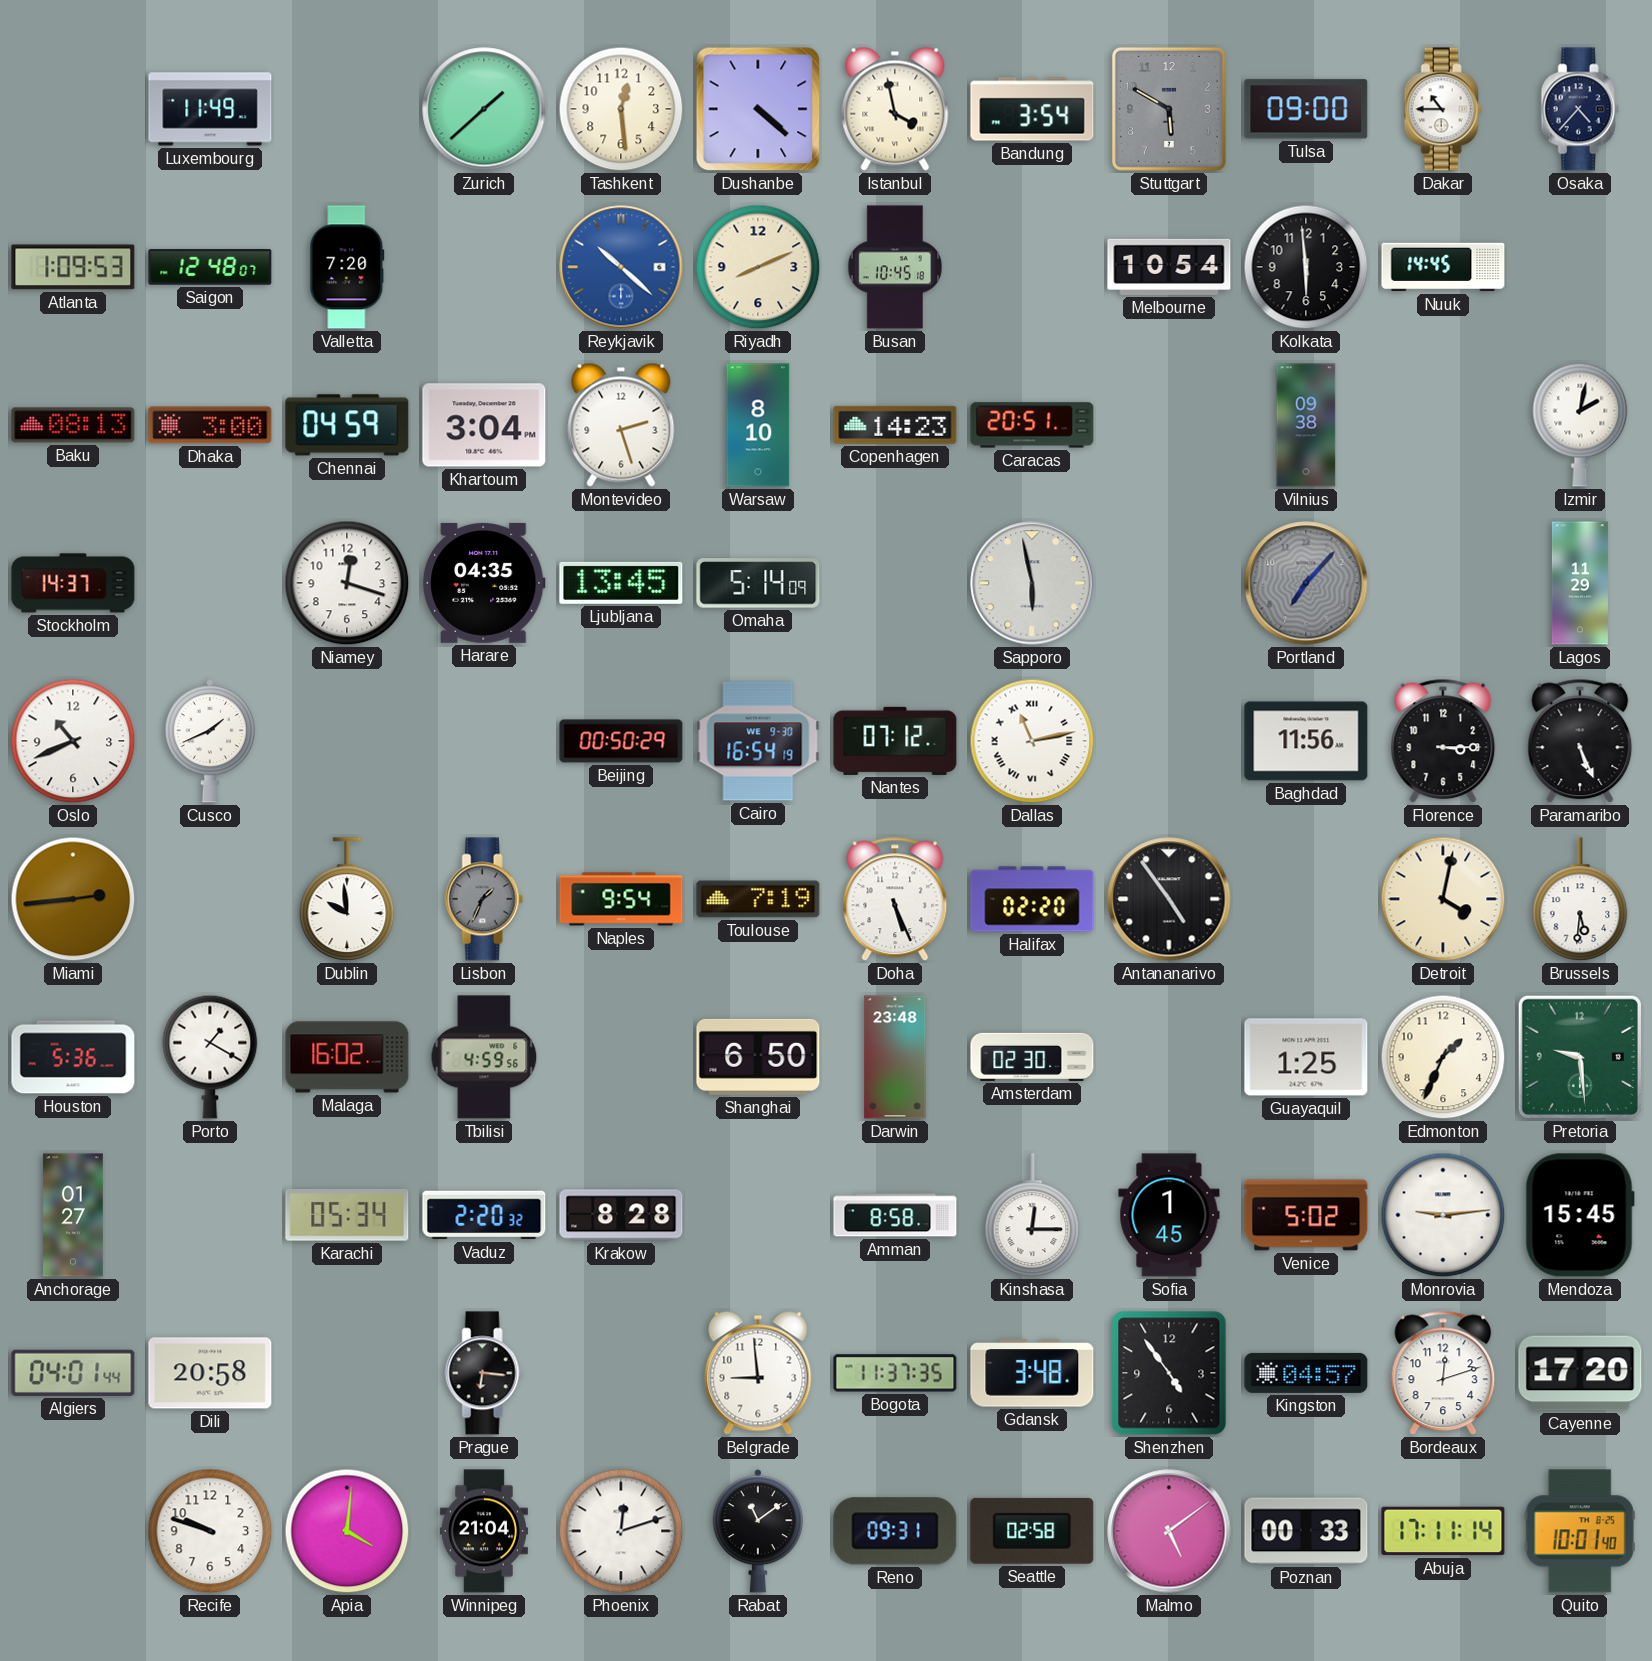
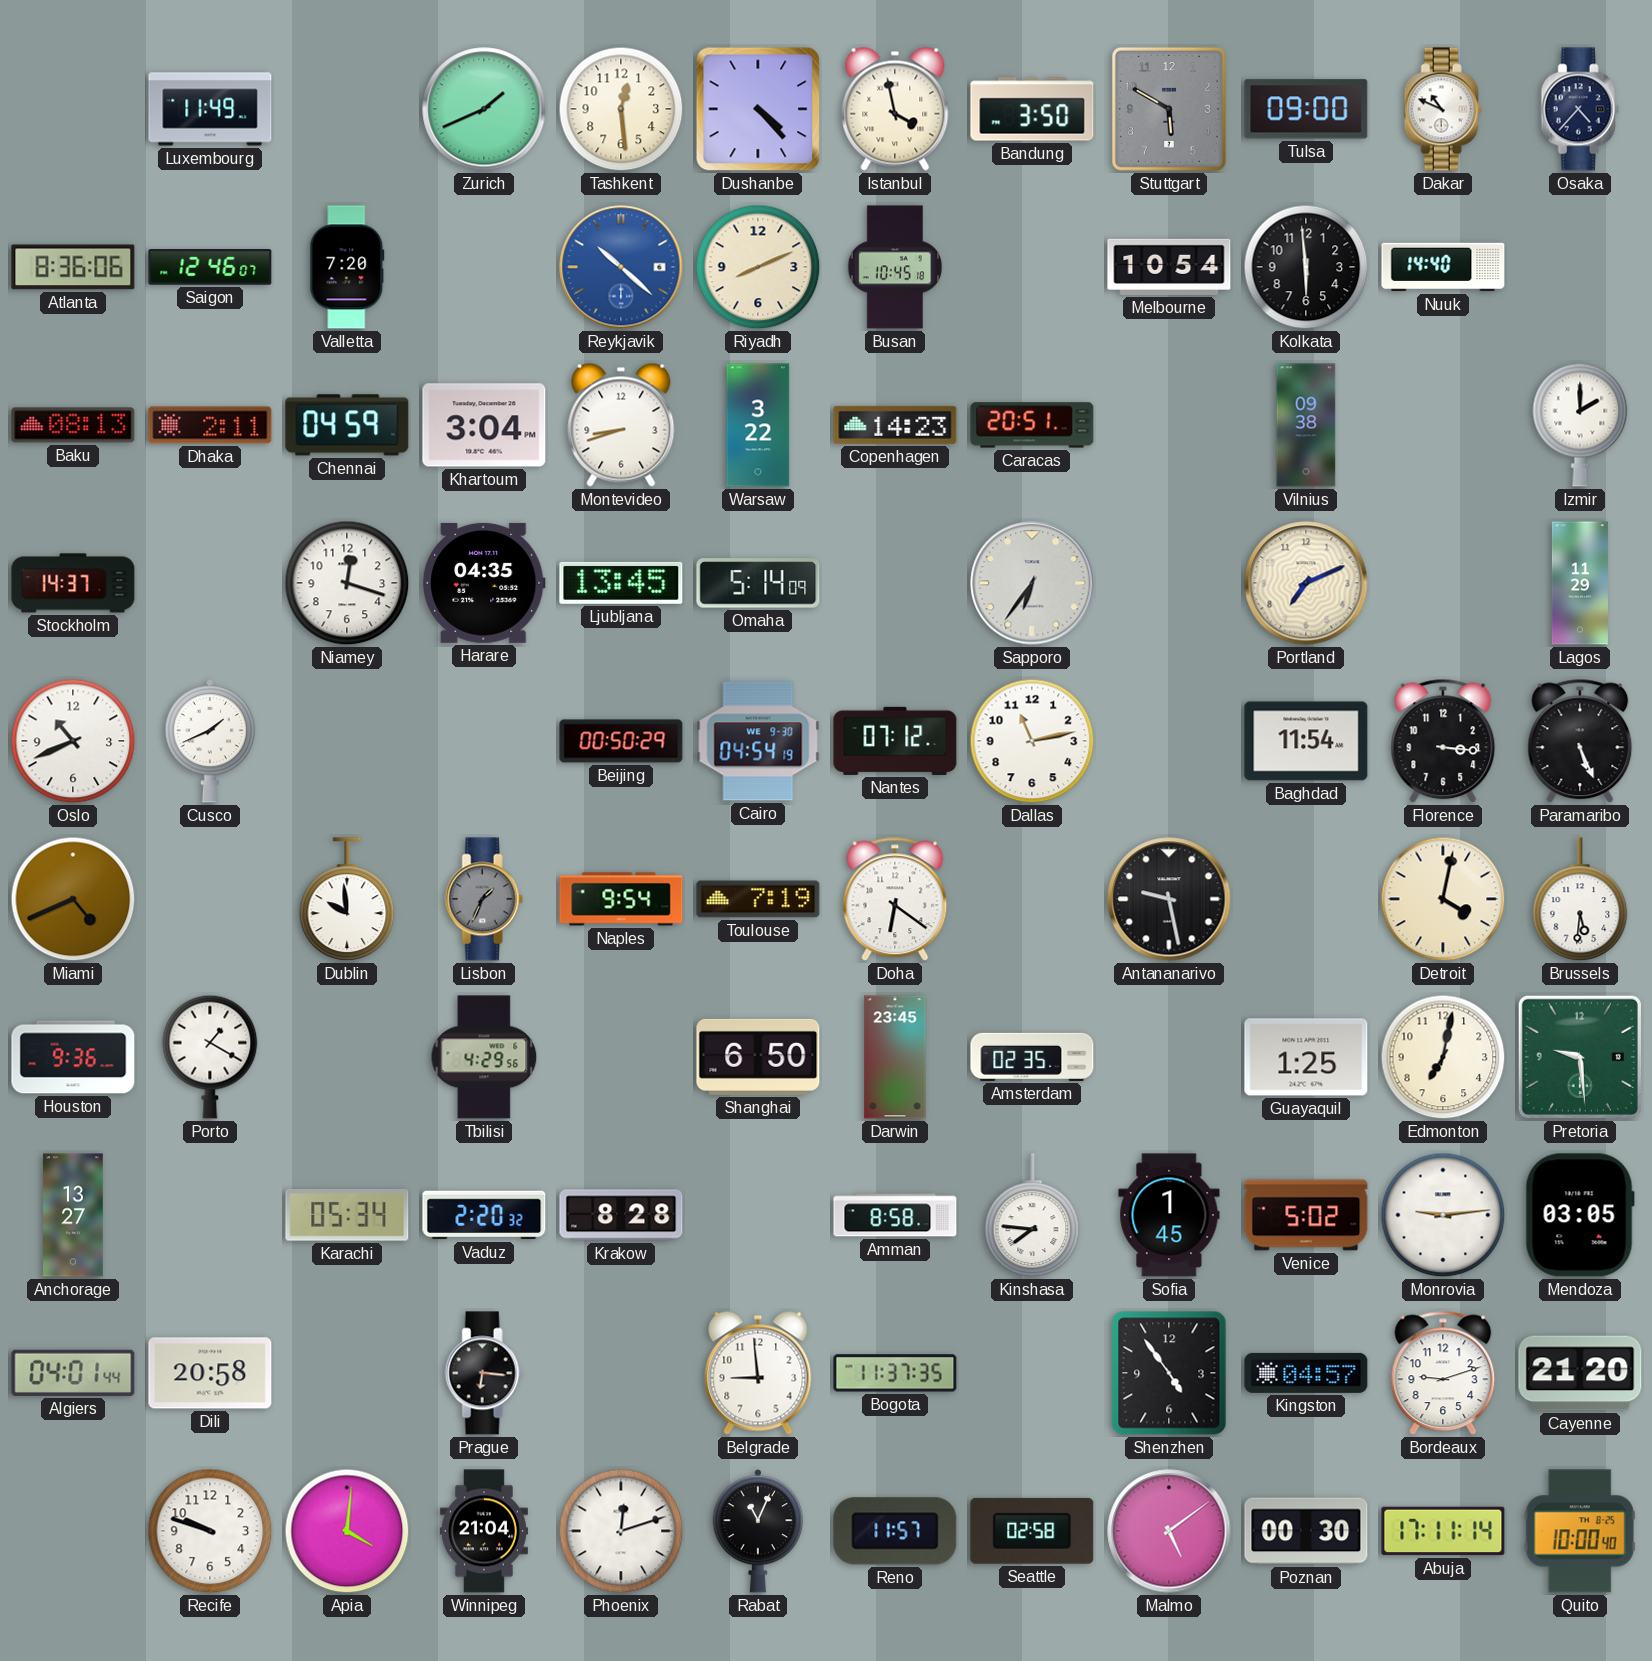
Zurich: 1:38 -> 1:41 (484, 109)
Dushanbe: 4:22 -> 4:23 (758, 109)
Bandung: 3:54 -> 3:50 (1032, 109)
Dakar: 10:45 -> 10:49 (1443, 109)
Atlanta: 1:09 -> 8:36 (73, 267)
Saigon: 12:48 -> 12:46 (210, 267)
Nuuk: 14:45 -> 14:40 (1443, 267)
Dhaka: 3:00 -> 2:11 (210, 425)
Montevideo: 2:27 -> 8:42 (621, 425)
Warsaw: 8:10 -> 3:22 (758, 425)
Izmir: 2:02 -> 2:00 (1580, 425)
Sapporo: 5:58 -> 6:36 (1032, 583)
Portland: 7:07 -> 7:11 (1306, 583)
Portland dial: grey -> cream (1306, 583)
Cairo: 16:54 -> 04:54 (758, 741)
Dallas numerals: Roman -> Arabic (1032, 741)
Baghdad: 11:56 -> 11:54 (1306, 741)
Florence: 3:15 -> 3:16 (1443, 741)
Miami: 2:44 -> 4:41 (73, 899)
Doha: 5:26 -> 6:21 (895, 899)
Halifax: 02:20 -> none (1032, 899)
Antananarivo: 4:54 -> 9:28 (1169, 899)
Houston: 5:36 -> 9:36 (73, 1057)
Malaga: 16:02 -> none (347, 1057)
Tbilisi: 4:59 -> 4:29 (484, 1057)
Darwin: 23:48 -> 23:45 (895, 1057)
Amsterdam: 02:30 -> 02:35 (1032, 1057)
Edmonton: 1:34 -> 7:02 (1443, 1057)
Anchorage: 01:27 -> 13:27 (74, 1215)
Kinshasa: 12:15 -> 7:46 (1032, 1216)
Mendoza: 15:45 -> 03:05 (1580, 1215)
Gdansk: 3:48 -> none (1032, 1373)
Bordeaux: 12:12 -> 9:12 (1443, 1373)
Cayenne: 17:20 -> 21:20 (1580, 1373)
Rabat: 11:09 -> 11:04 (758, 1531)
Reno: 09:31 -> 11:57 (895, 1531)
Poznan: 00:33 -> 00:30 (1306, 1531)
Quito: 10:01 -> 10:00 (1580, 1531)
